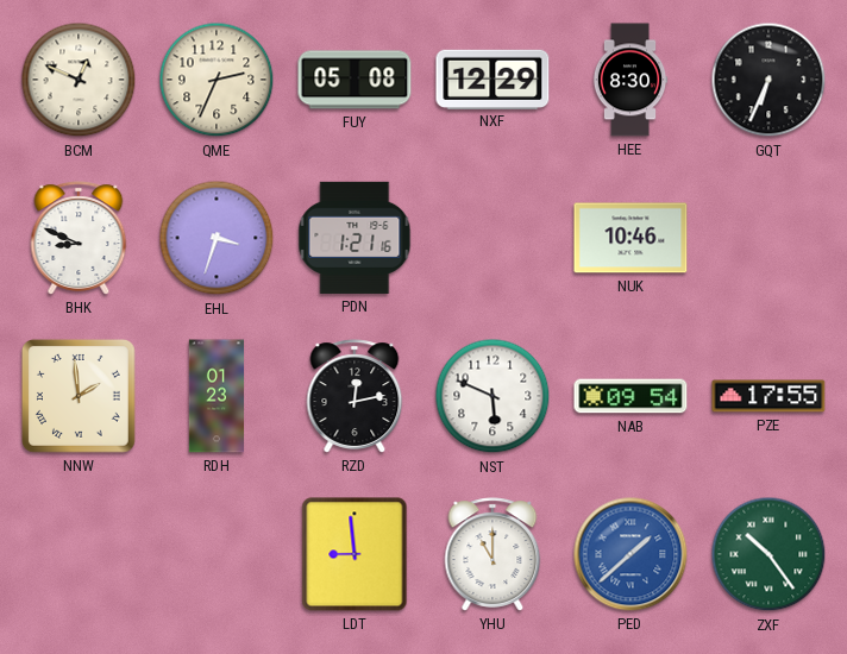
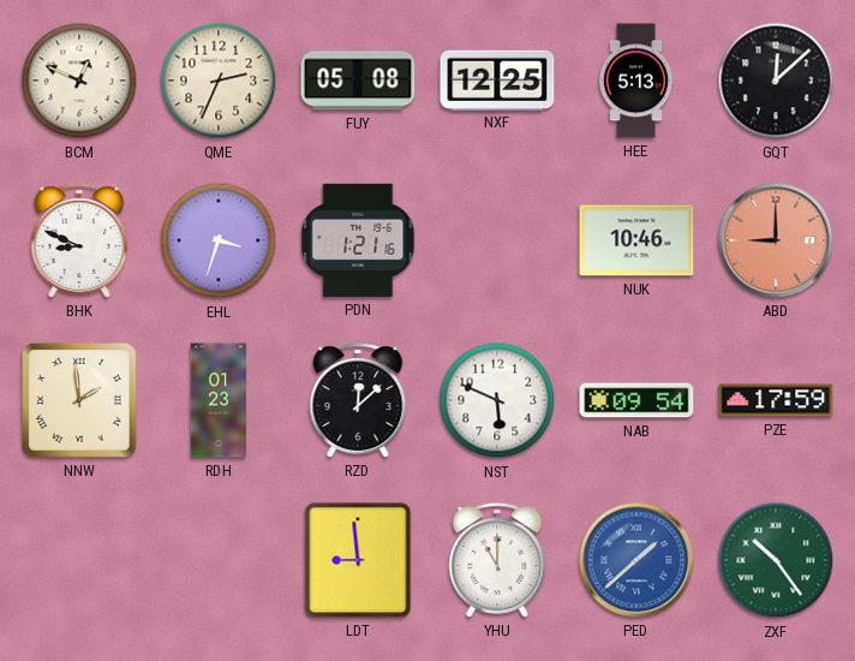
NXF: 12:29 -> 12:25 (497, 79)
HEE: 8:30 -> 5:13 (636, 81)
GQT: 6:34 -> 12:08 (776, 81)
ABD: none -> 9:00 (776, 240)
RZD: 12:13 -> 12:08 (358, 400)
PZE: 17:55 -> 17:59 (776, 400)
